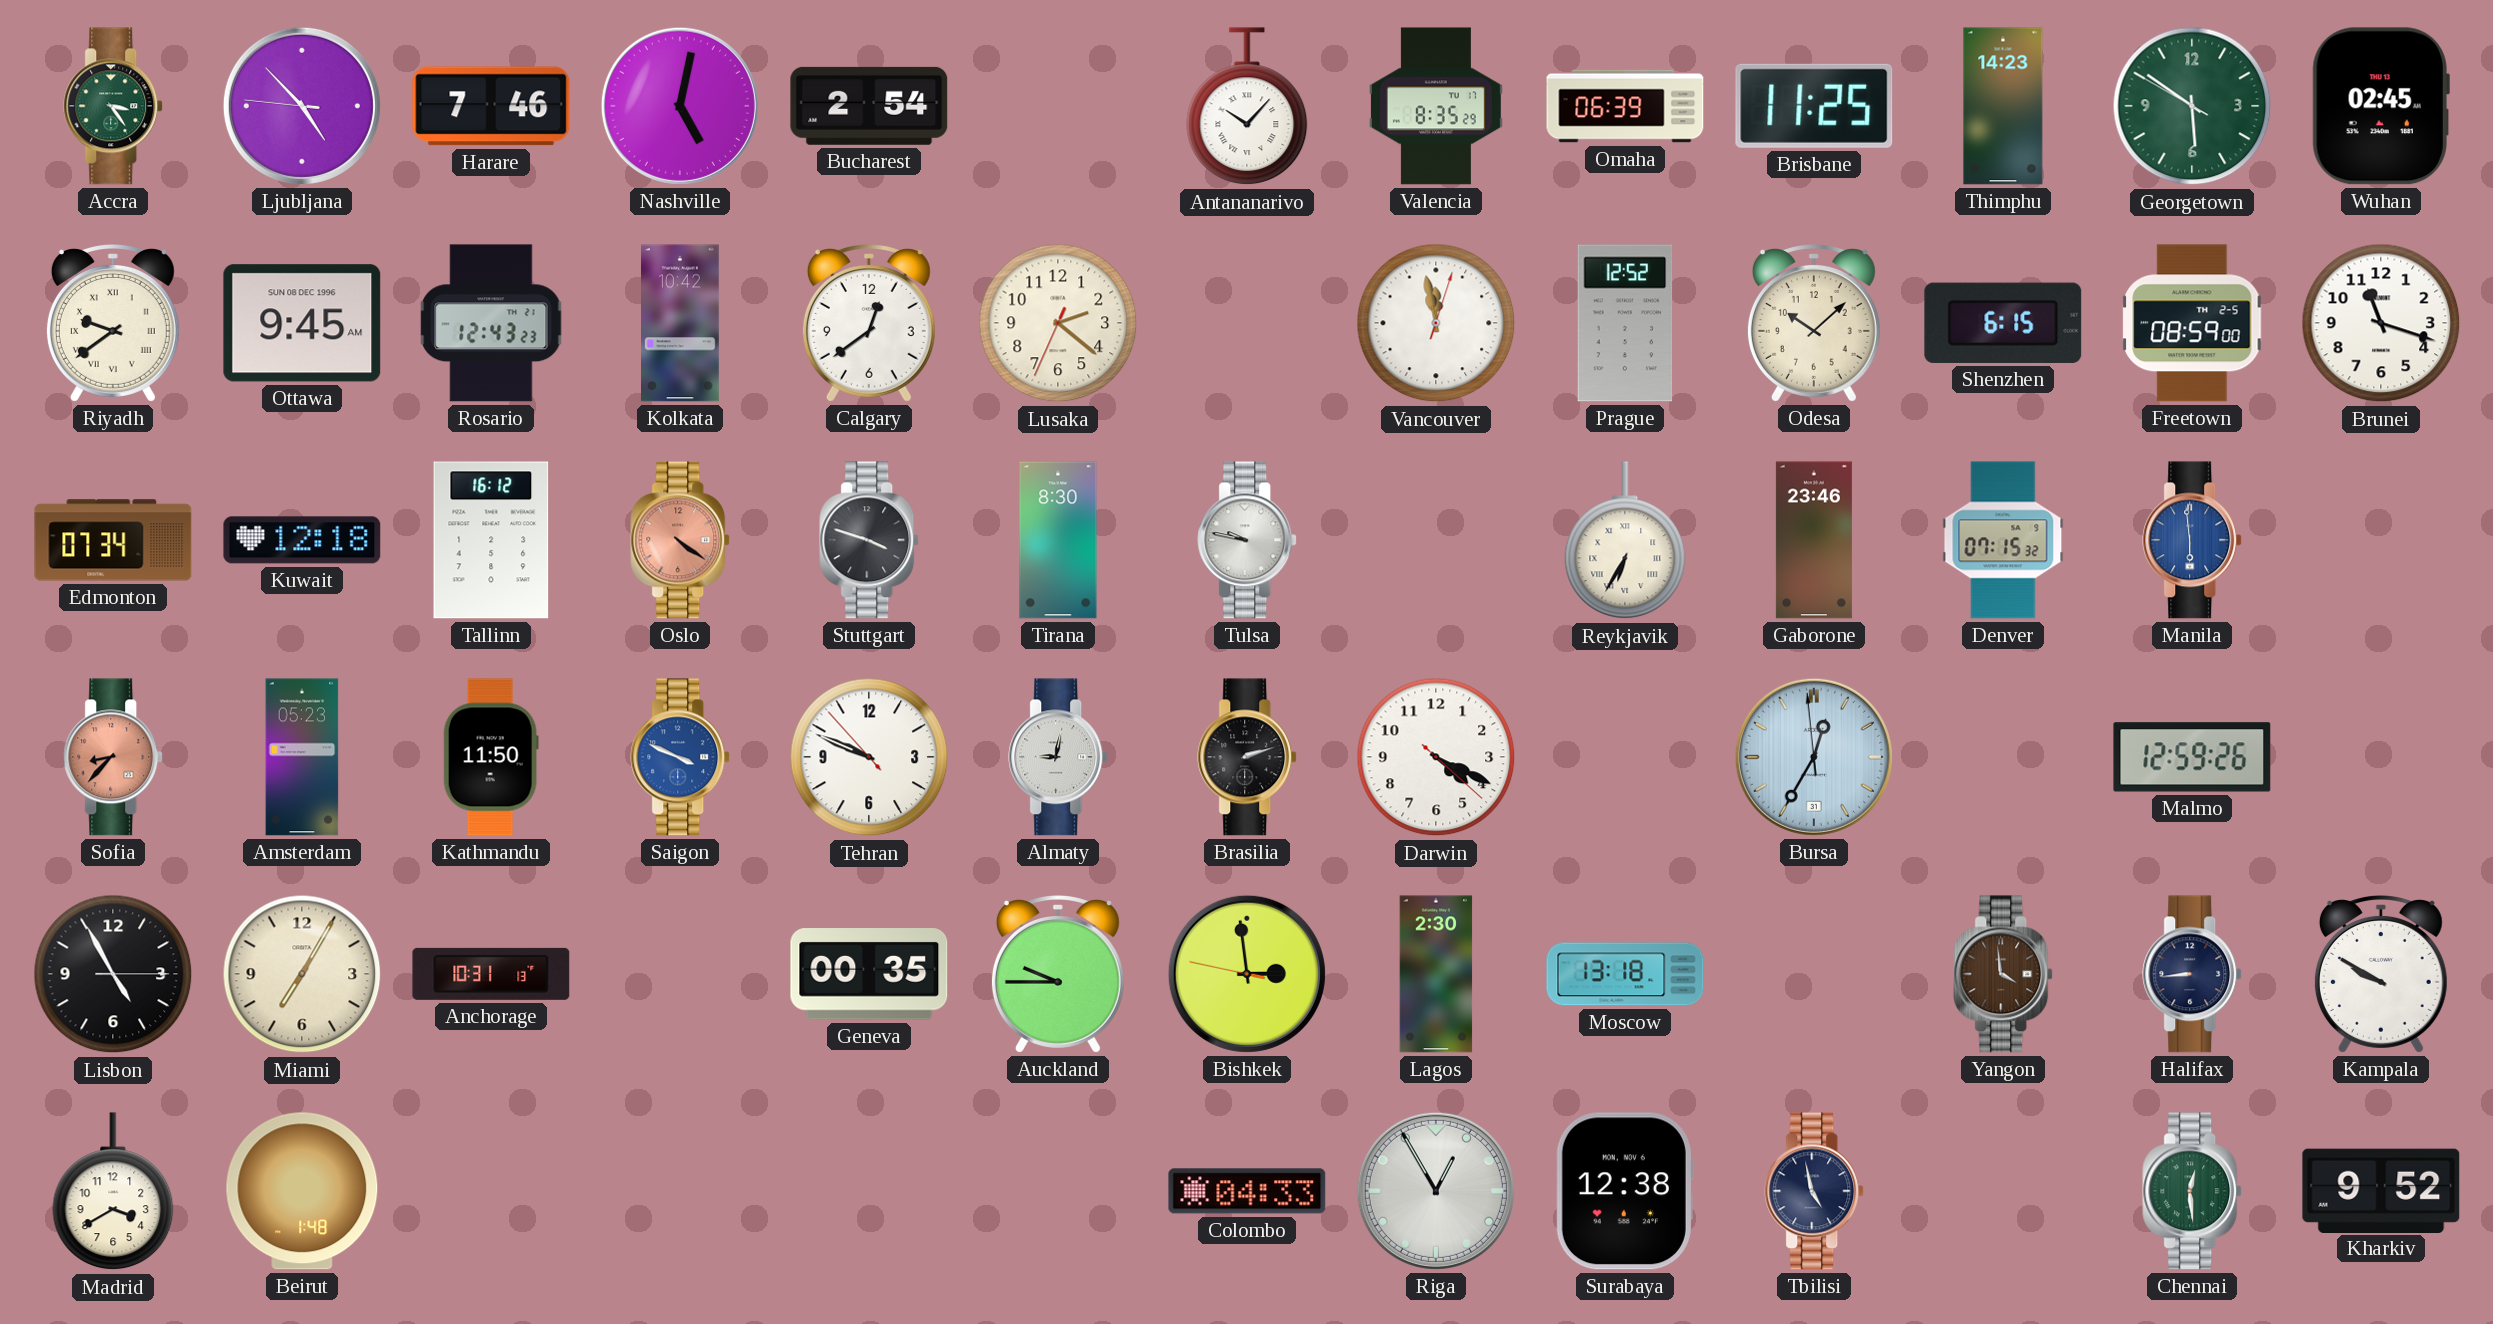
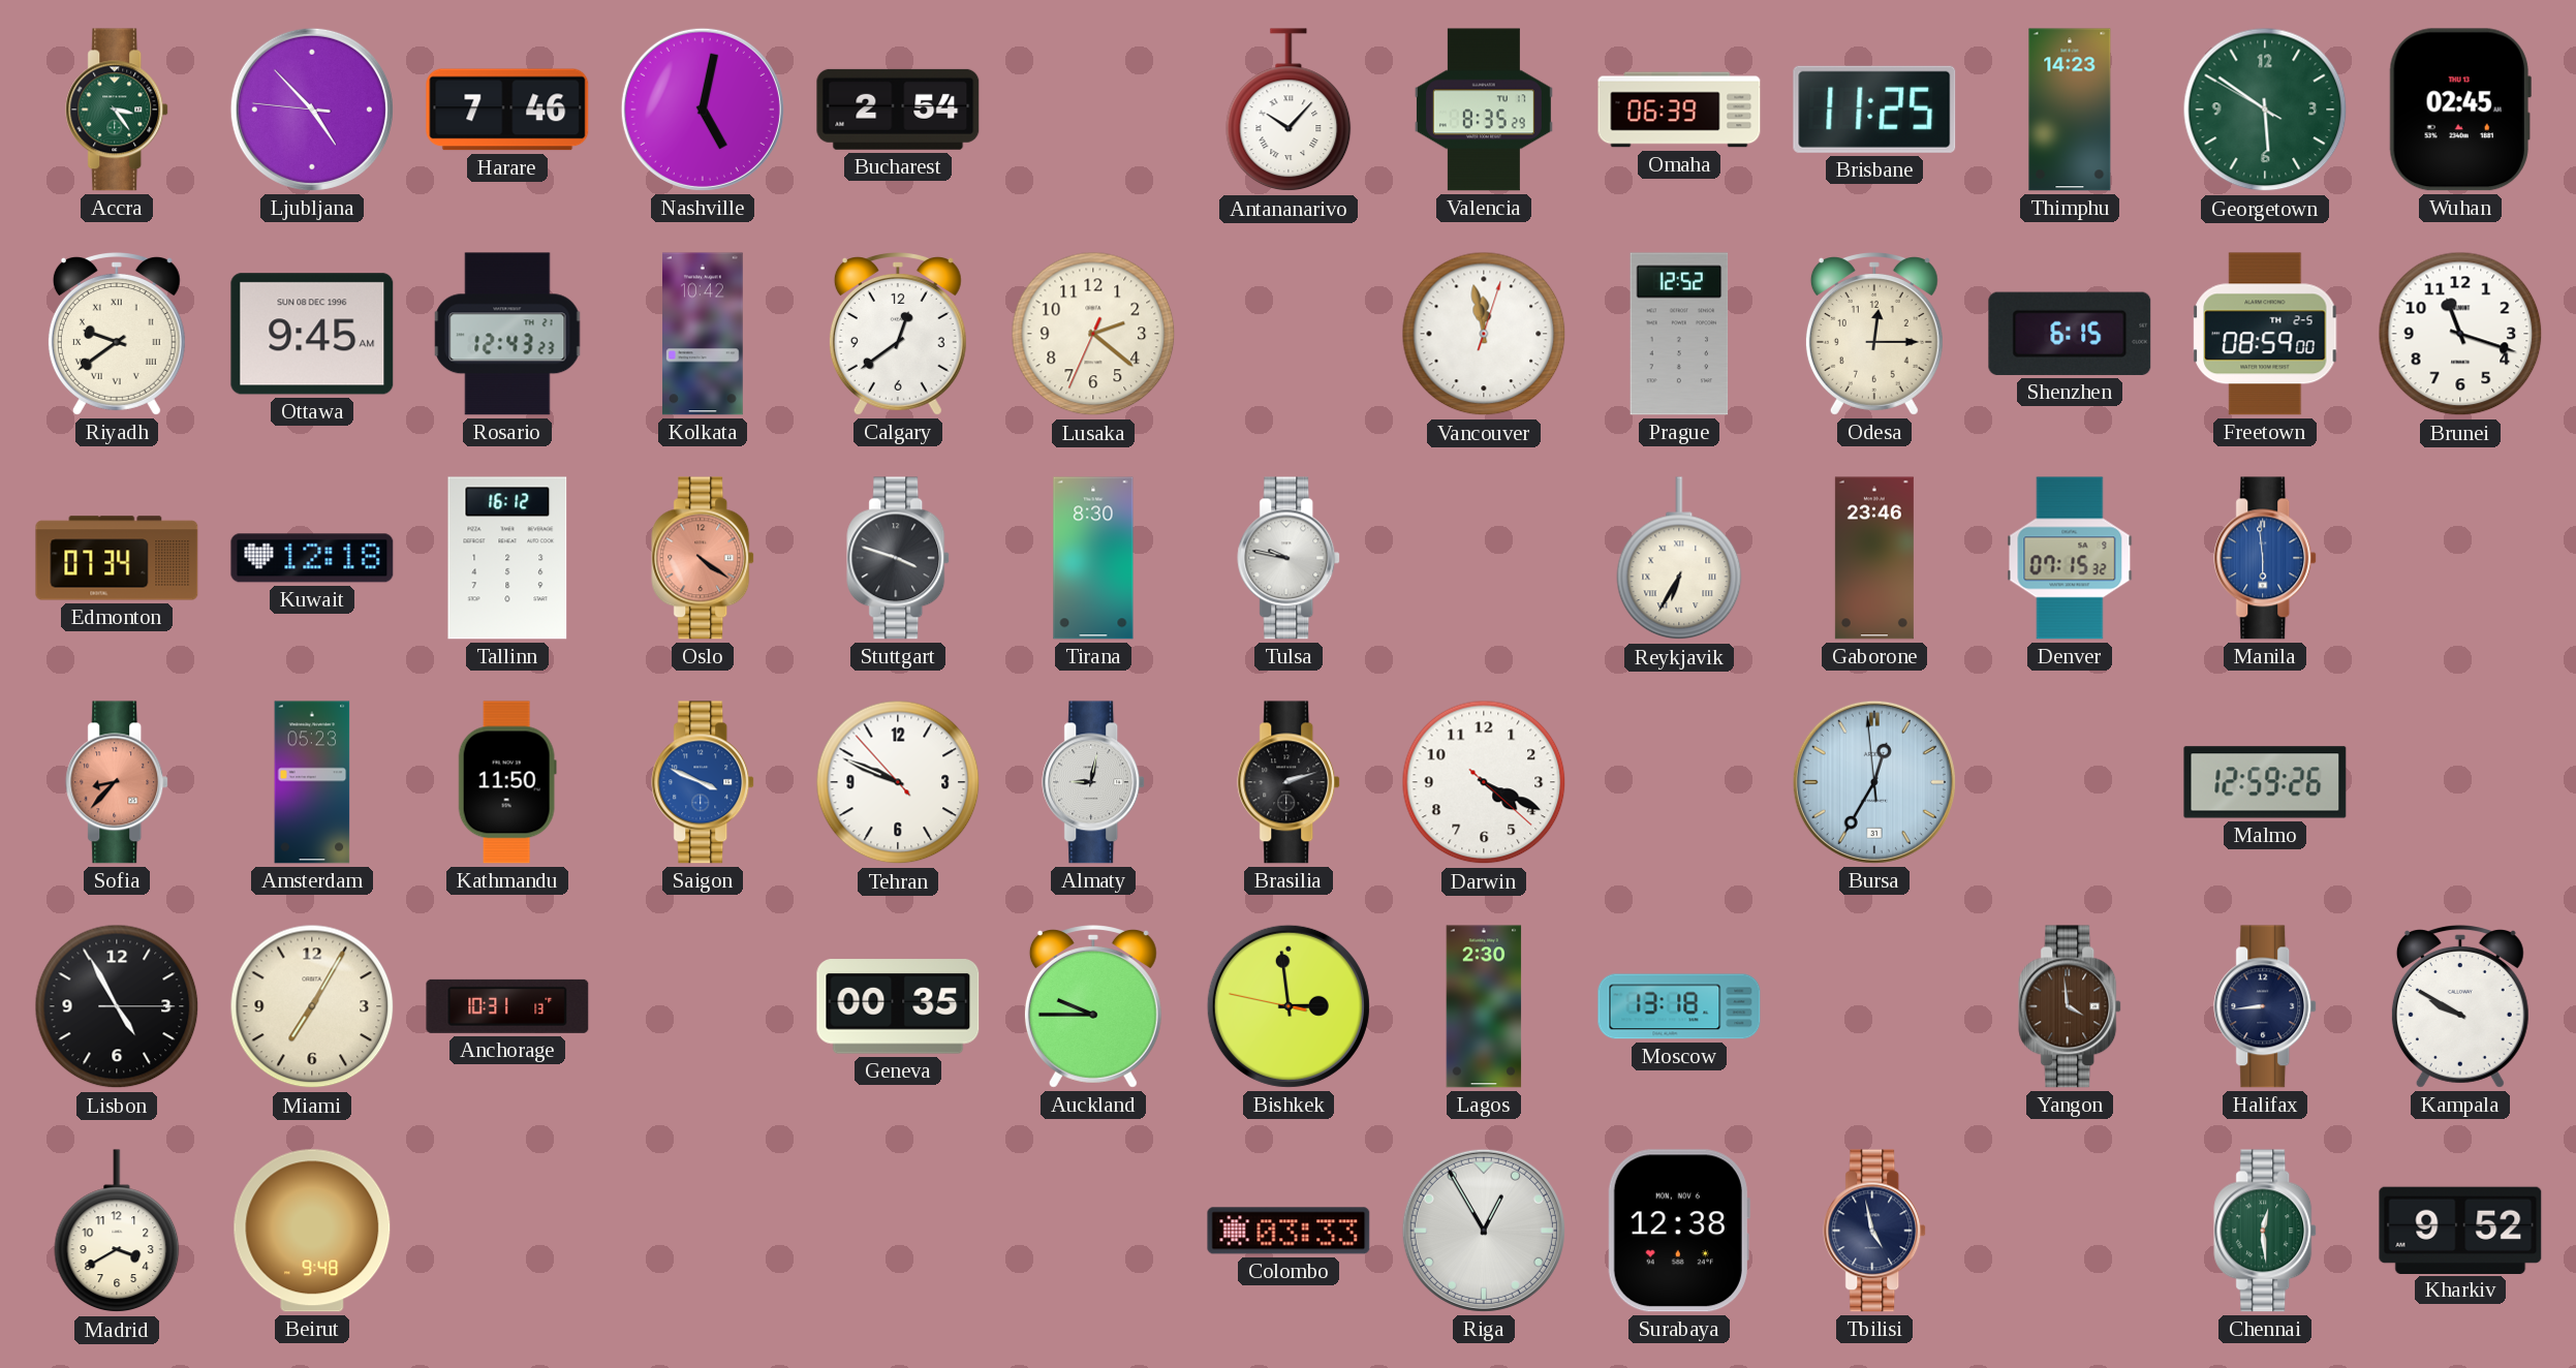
Odesa: 10:08 -> 12:15 (1874, 335)
Beirut: 1:48 -> 9:48 (312, 1231)
Colombo: 04:33 -> 03:33 (1289, 1231)
